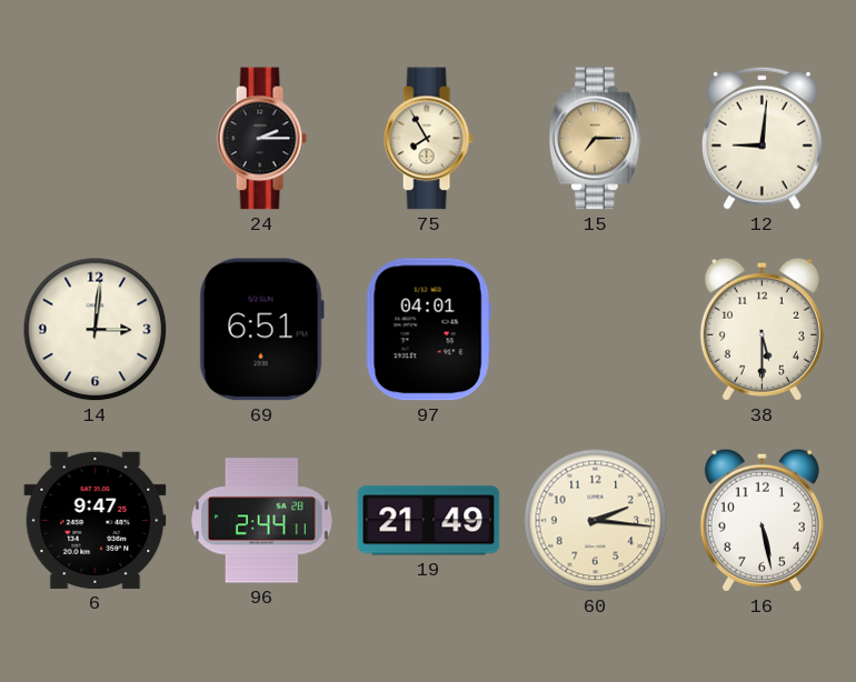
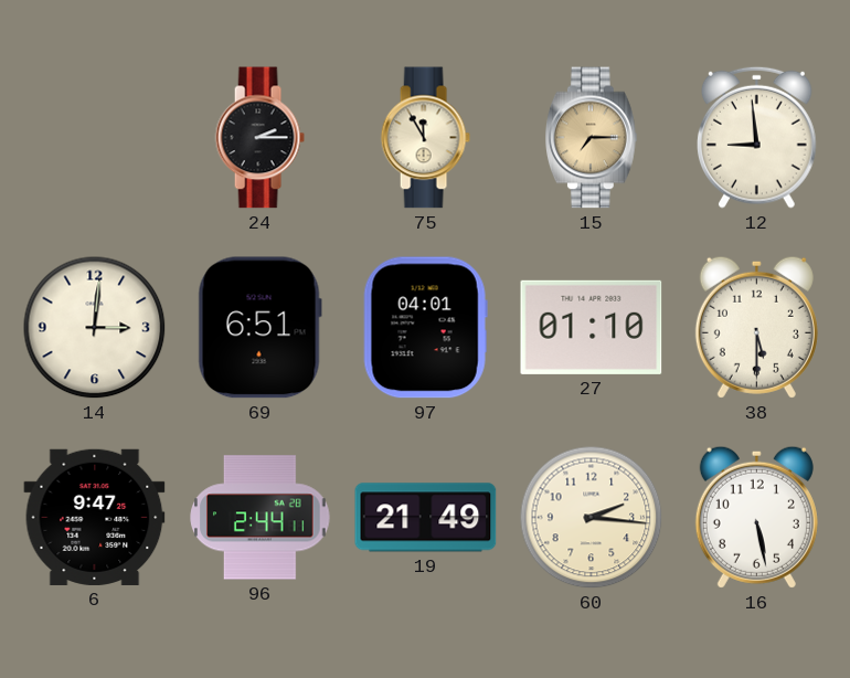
75: 7:55 -> 11:55 (425, 138)
12: 9:01 -> 8:59 (757, 137)
27: none -> 01:10 (592, 327)
